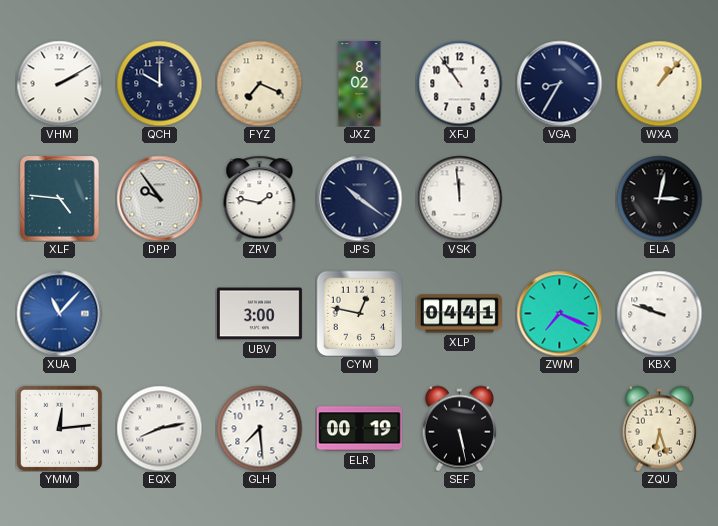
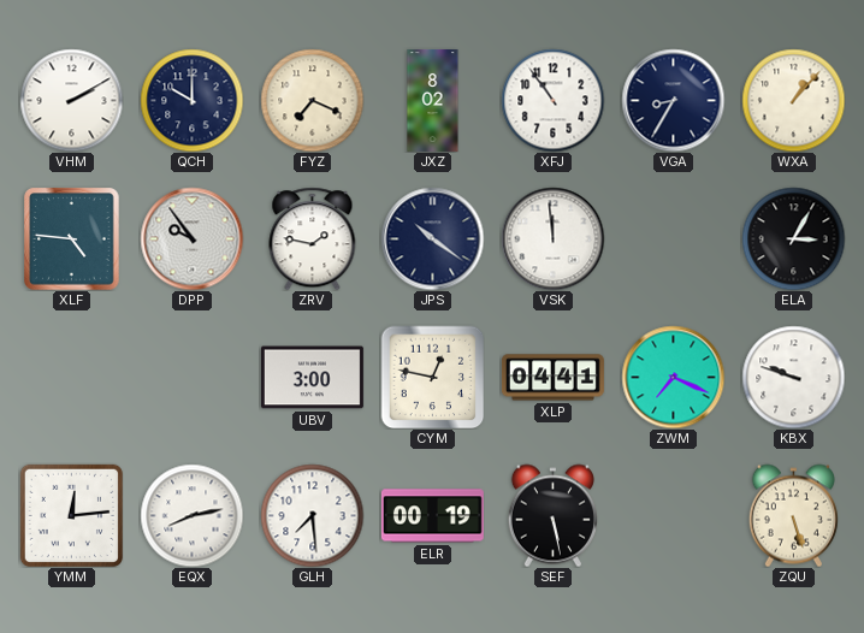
ELA: 3:02 -> 3:05 (793, 238)
XUA: 11:07 -> none (59, 313)
ZQU: 6:27 -> 5:27 (793, 515)
